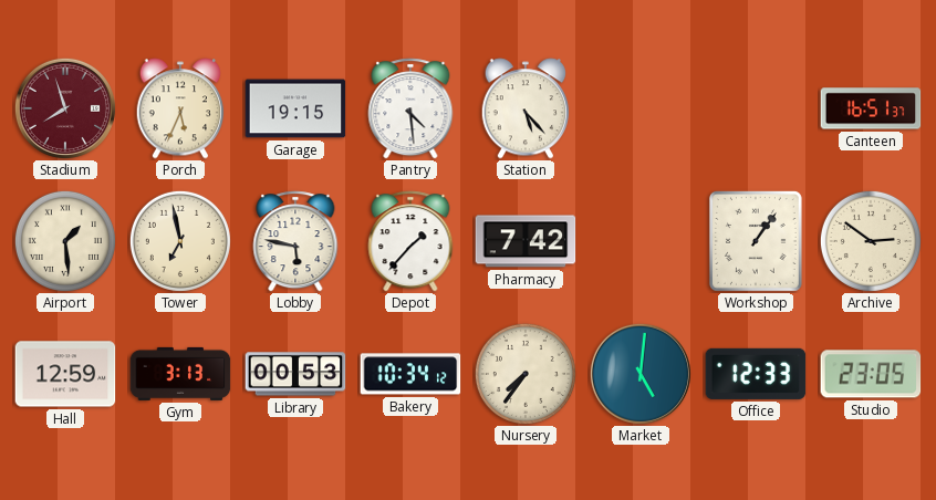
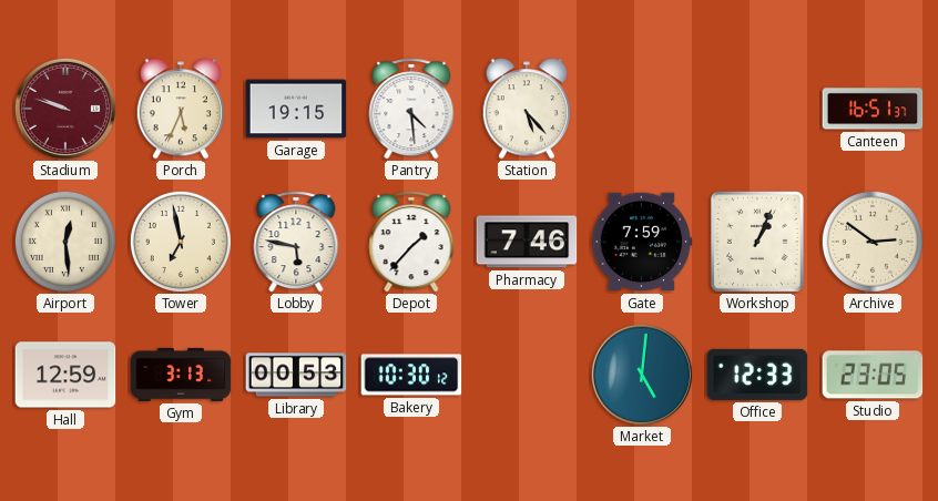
Stadium: 7:57 -> 9:48 (65, 109)
Airport: 1:29 -> 12:29 (65, 242)
Pharmacy: 7:42 -> 7:46 (527, 242)
Gate: none -> 7:59 (642, 242)
Workshop: 1:06 -> 1:04 (757, 242)
Bakery: 10:34 -> 10:30 (411, 375)
Nursery: 7:36 -> none (526, 374)
